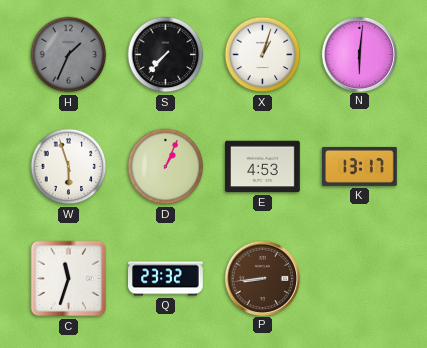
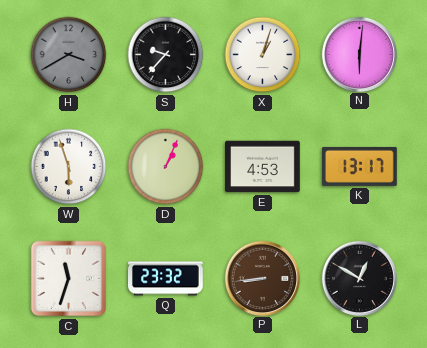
H: 1:34 -> 3:40 (69, 55)
S: 7:37 -> 9:37 (166, 55)
L: none -> 12:50 (359, 278)
